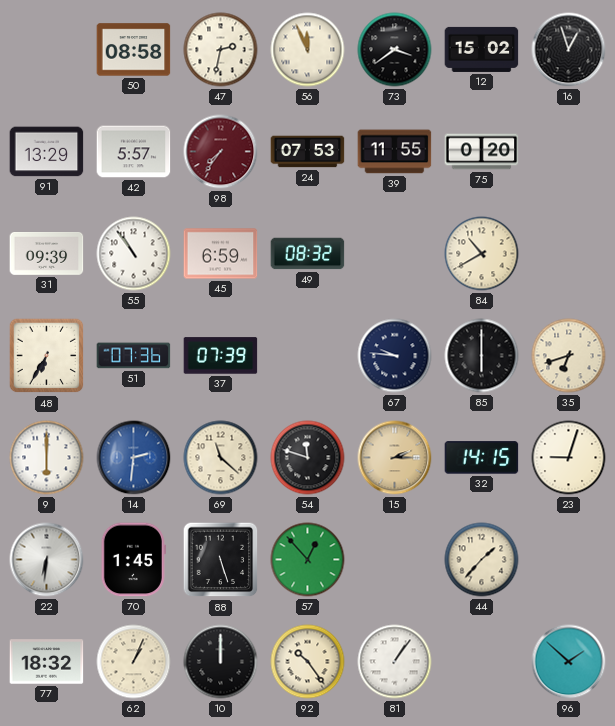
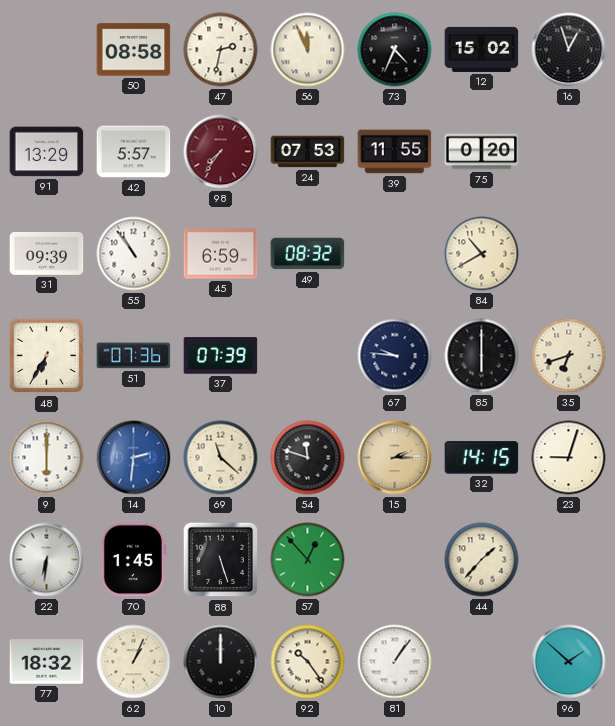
73: 3:39 -> 4:34 (395, 50)
